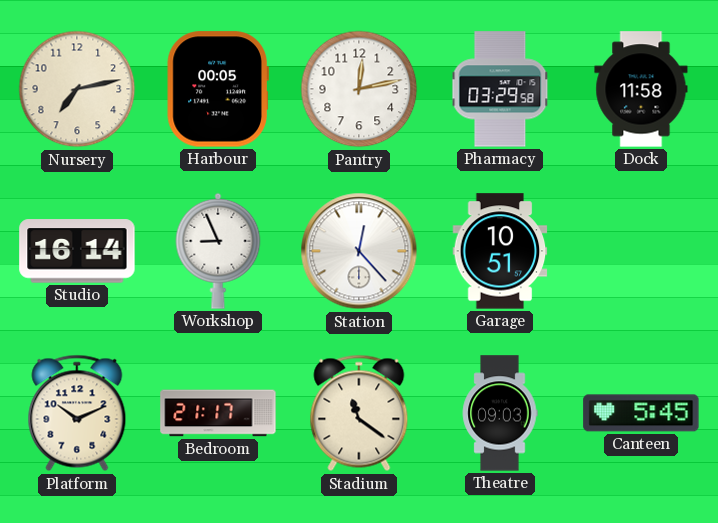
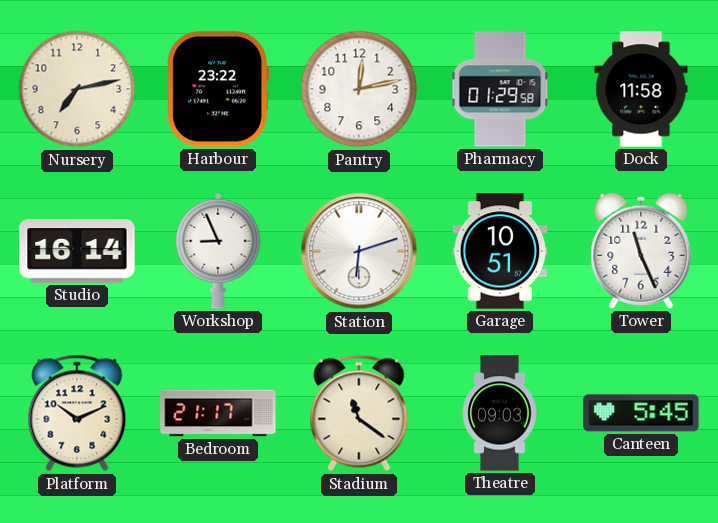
Harbour: 00:05 -> 23:22 (218, 89)
Pharmacy: 03:29 -> 01:29 (500, 89)
Station: 12:23 -> 6:12 (359, 251)
Tower: none -> 11:26 (641, 251)
